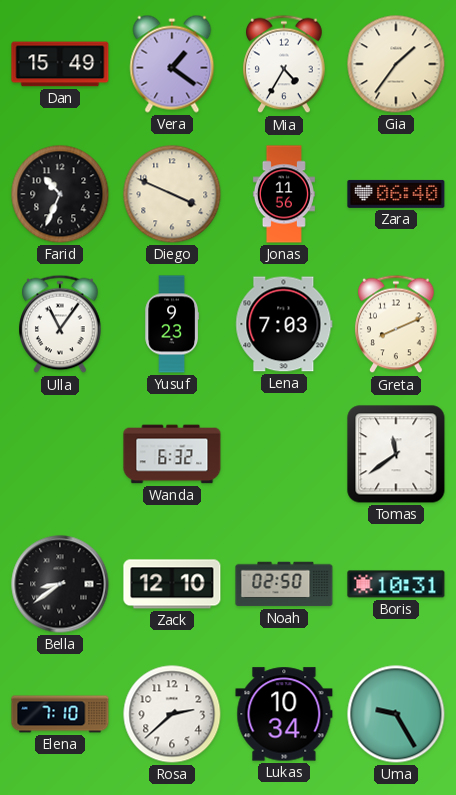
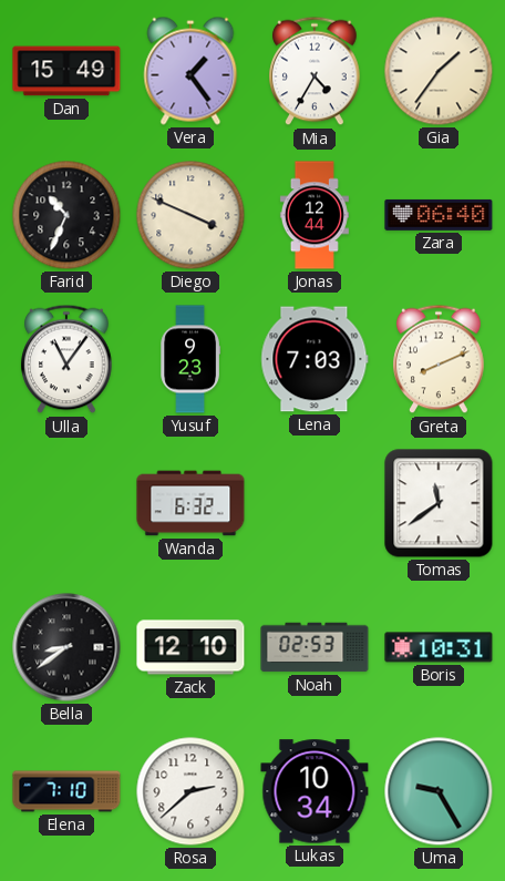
Vera: 1:21 -> 1:24 (190, 71)
Jonas: 11:56 -> 12:44 (315, 215)
Noah: 02:50 -> 02:53 (315, 647)
